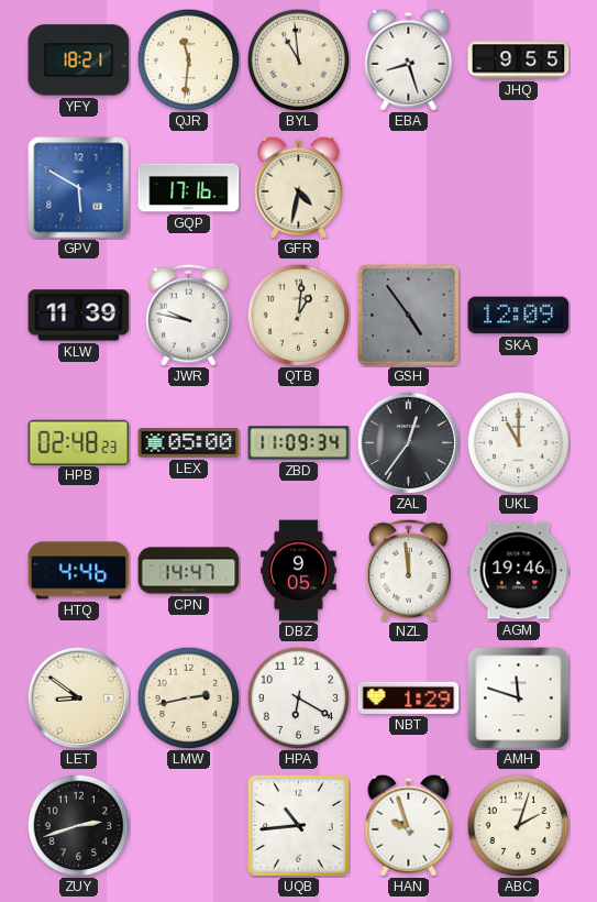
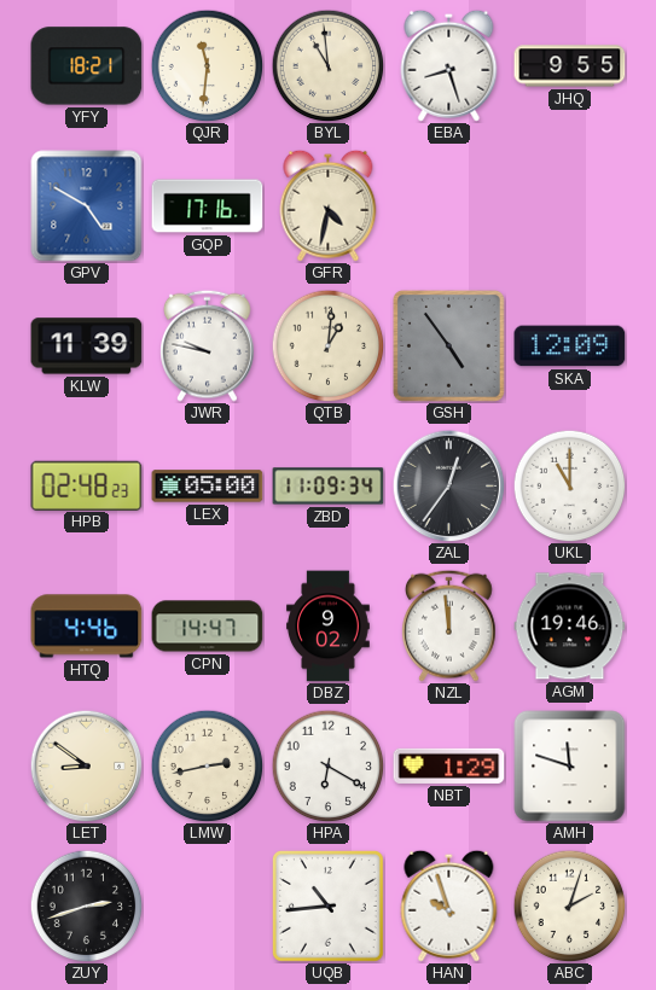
GPV: 5:50 -> 4:50 (87, 206)
DBZ: 9:05 -> 9:02 (329, 627)
